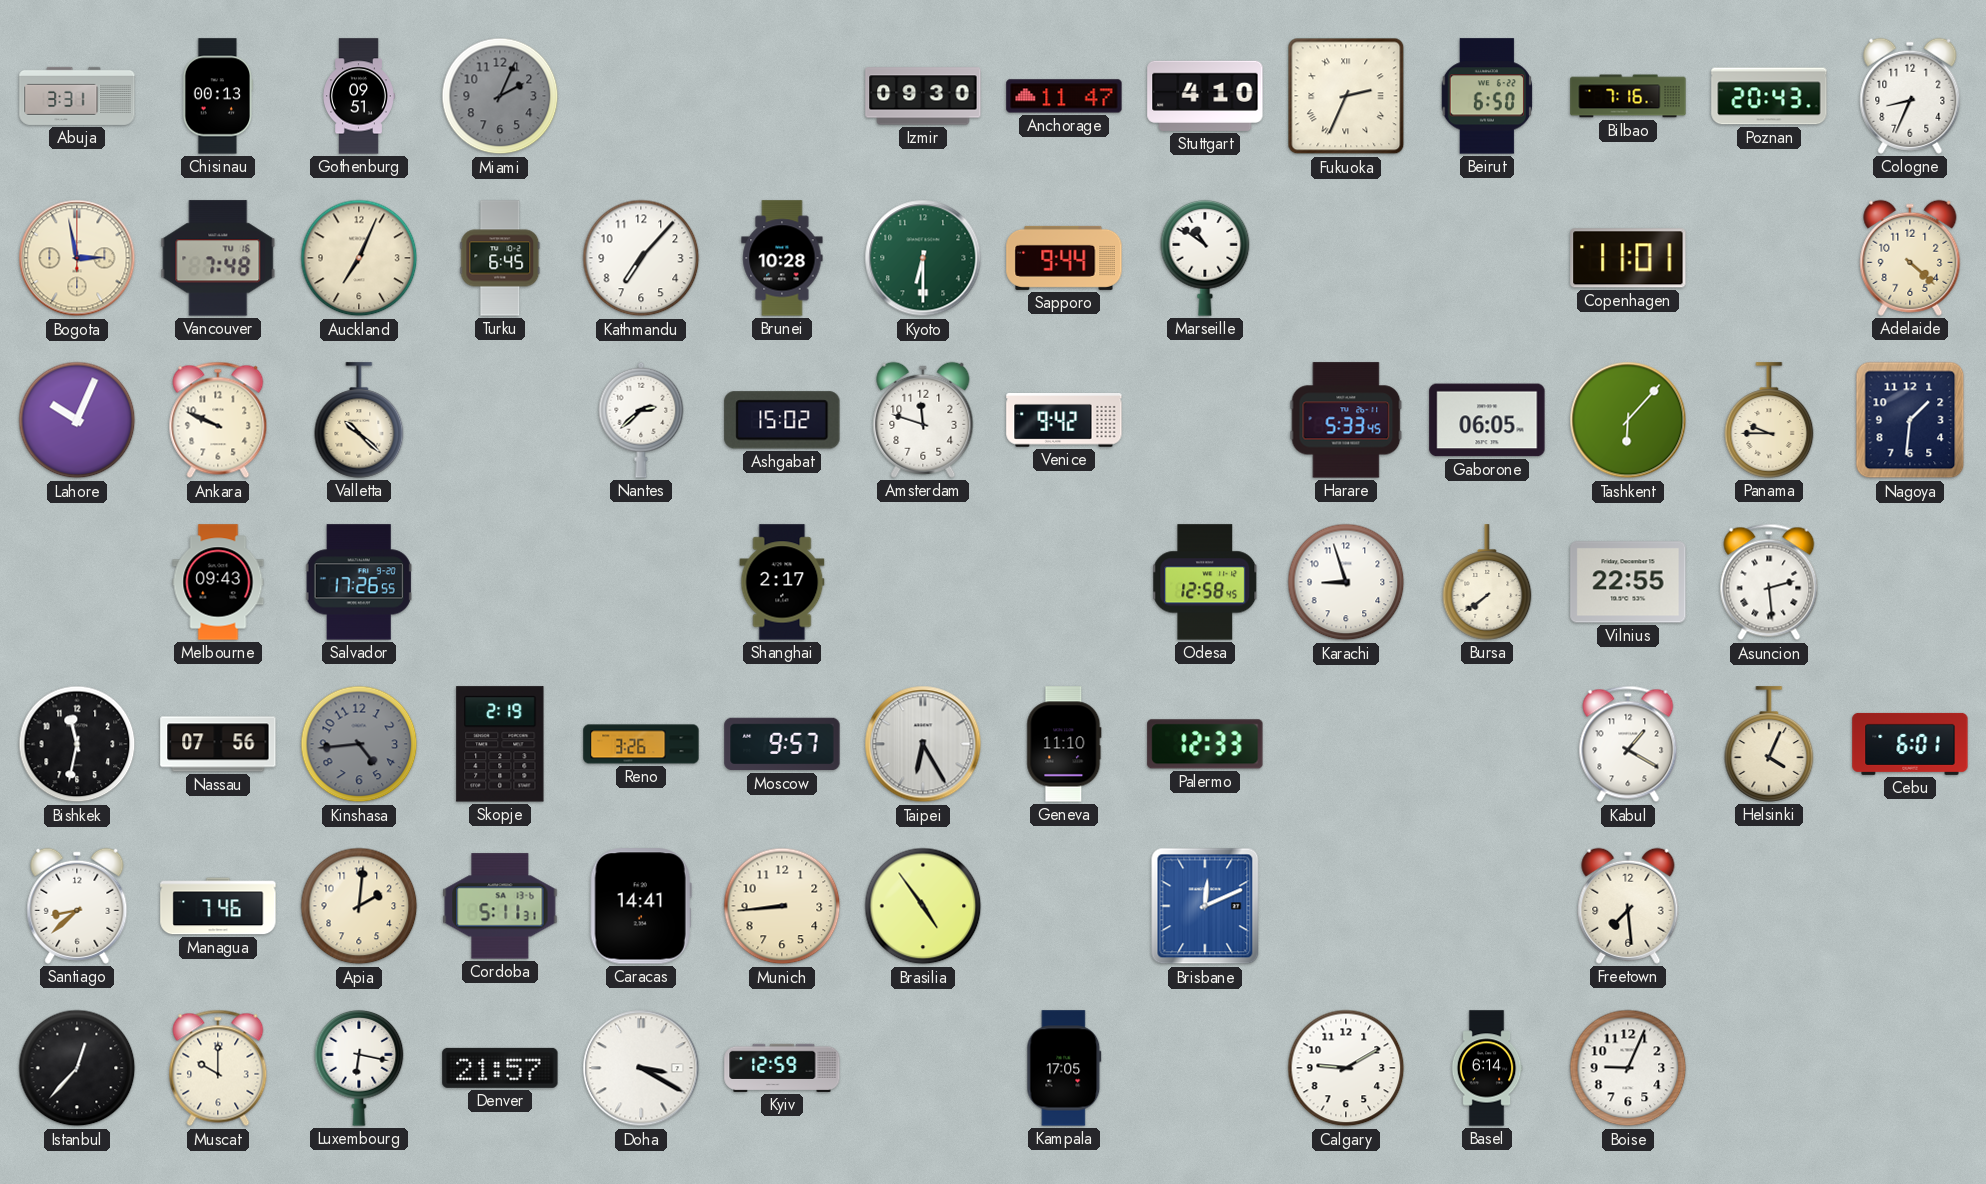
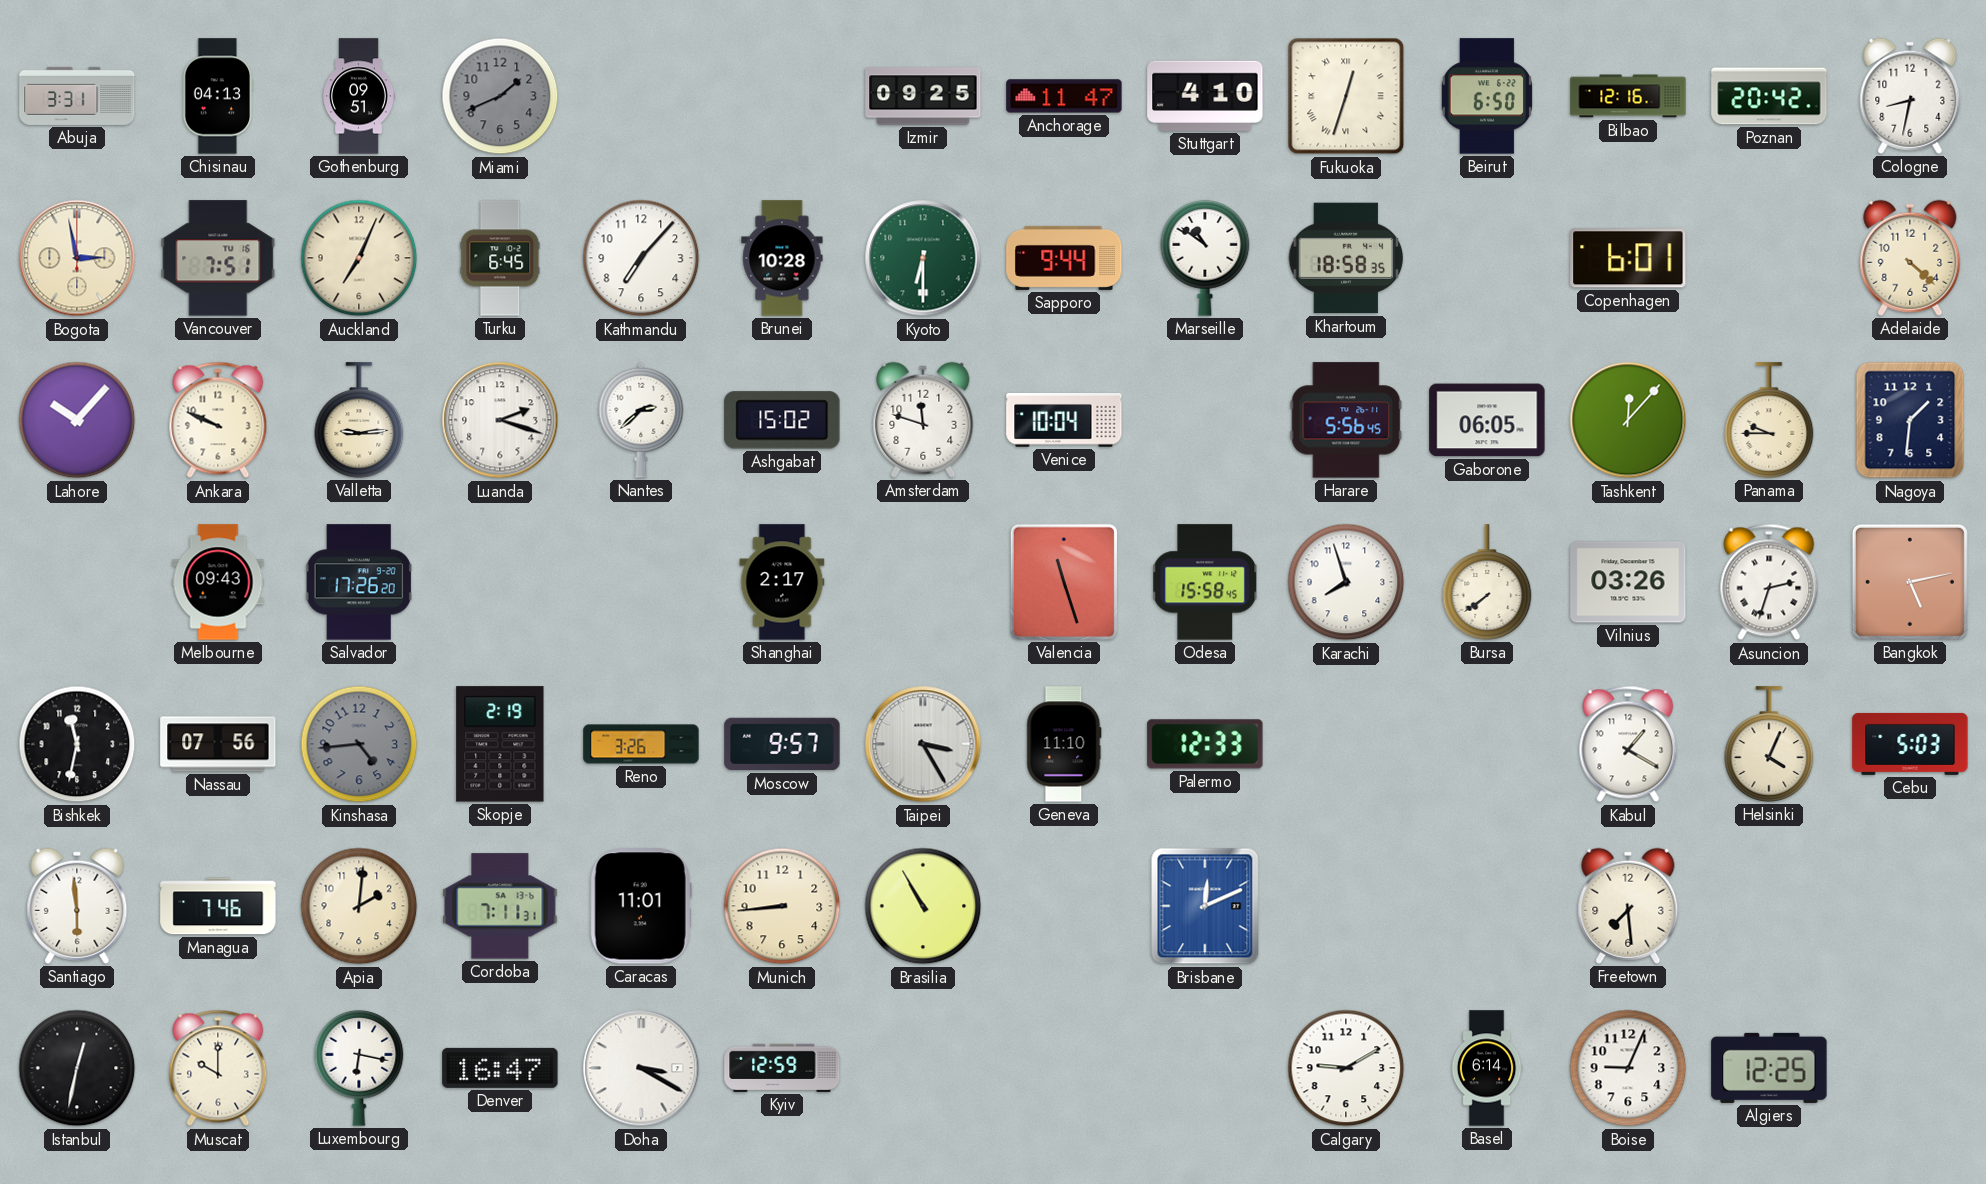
Chisinau: 00:13 -> 04:13 (218, 96)
Miami: 2:04 -> 1:41 (500, 96)
Izmir: 09:30 -> 09:25 (923, 96)
Fukuoka: 2:34 -> 12:33 (1346, 96)
Bilbao: 7:16 -> 12:16 (1628, 96)
Poznan: 20:43 -> 20:42 (1769, 96)
Cologne: 8:34 -> 8:32 (1910, 96)
Vancouver: 7:48 -> 7:51 (218, 258)
Khartoum: none -> 18:58 (1346, 258)
Copenhagen: 11:01 -> 6:01 (1628, 258)
Lahore: 10:04 -> 10:07 (77, 420)
Valletta: 10:22 -> 9:14 (359, 420)
Luanda: none -> 2:18 (500, 420)
Venice: 9:42 -> 10:04 (1064, 420)
Harare: 5:33 -> 5:56 (1346, 420)
Tashkent: 6:07 -> 12:07 (1628, 420)
Salvador: 17:26:55 -> 17:26:20 (359, 582)
Valencia: none -> 11:27 (1064, 582)
Odesa: 12:58 -> 15:58 (1205, 582)
Karachi: 8:57 -> 7:57 (1346, 582)
Vilnius: 22:55 -> 03:26 (1628, 582)
Asuncion: 2:29 -> 2:33 (1769, 582)
Bangkok: none -> 5:13 (1910, 582)
Taipei: 6:25 -> 3:25 (923, 744)
Cebu: 6:01 -> 5:03 (1910, 744)
Santiago: 8:38 -> 5:59 (77, 906)
Cordoba: 5:11 -> 7:11 (500, 906)
Caracas: 14:41 -> 11:01 (641, 906)
Brasilia: 4:54 -> 10:55 (923, 906)
Istanbul: 12:37 -> 12:32 (77, 1068)
Denver: 21:57 -> 16:47 (500, 1068)
Kampala: 17:05 -> none (1064, 1068)
Algiers: none -> 12:25 (1769, 1068)
